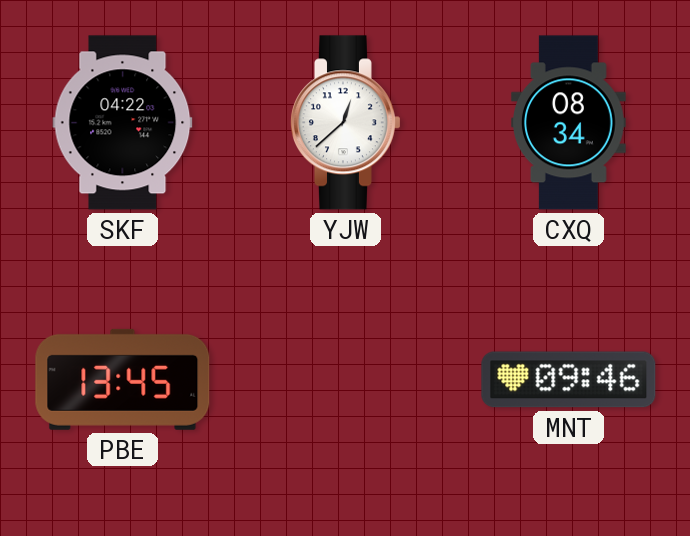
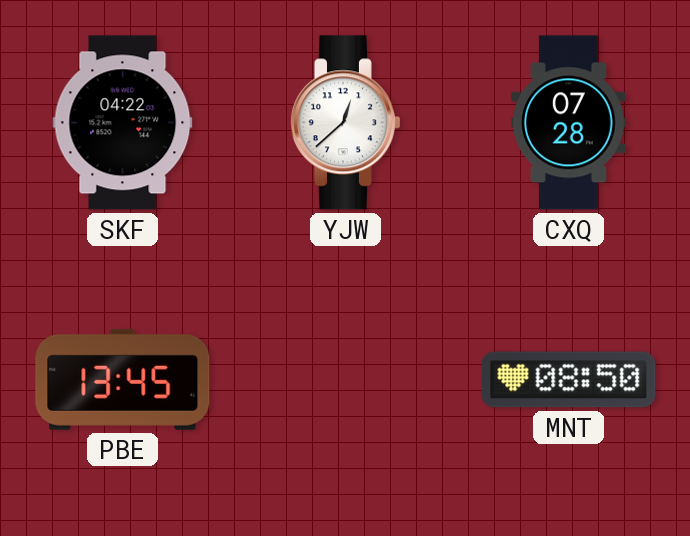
CXQ: 08:34 -> 07:28 (569, 123)
MNT: 09:46 -> 08:50 (569, 380)
